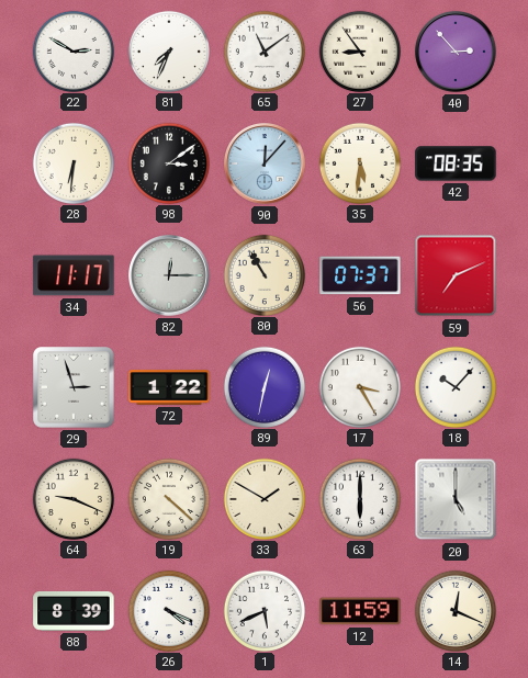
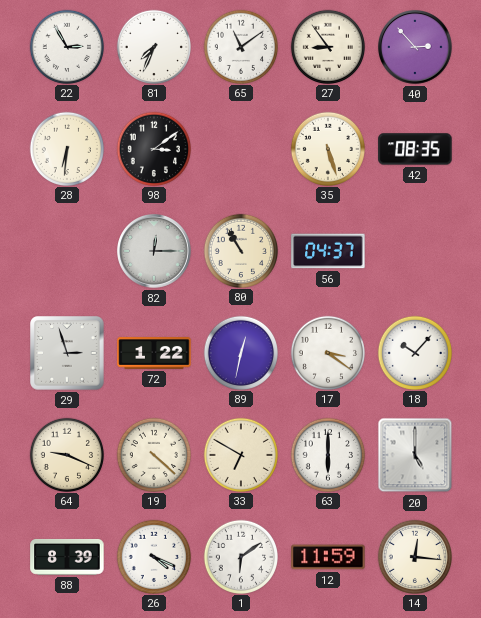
22: 2:50 -> 2:55 (66, 46)
90: 12:07 -> none (266, 165)
35: 5:31 -> 5:27 (327, 148)
34: 11:17 -> none (74, 275)
56: 07:37 -> 04:37 (328, 251)
59: 7:11 -> none (456, 275)
17: 3:25 -> 3:21 (327, 352)
33: 1:50 -> 6:50 (240, 454)
1: 5:41 -> 6:09 (240, 556)
14: 12:19 -> 12:16 (414, 556)
